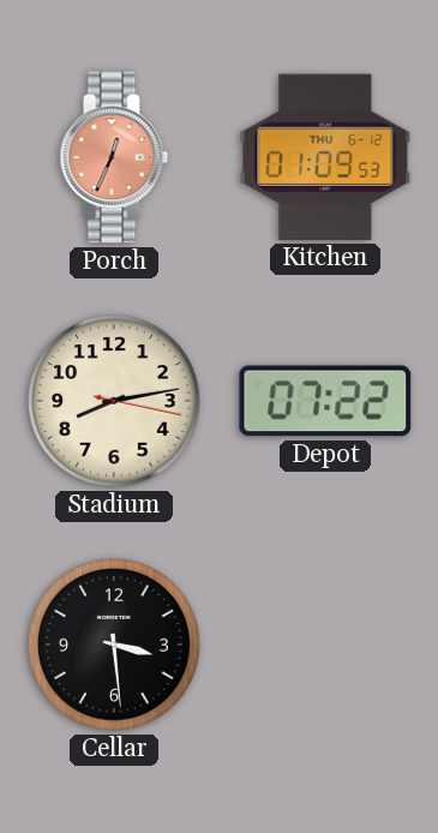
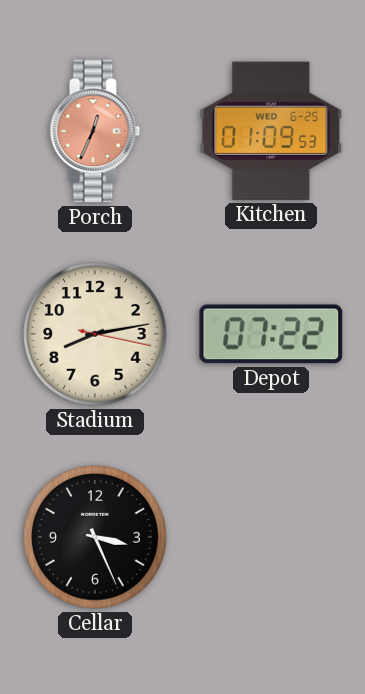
Kitchen date: THU 6-12 -> WED 6-25 (271, 131)
Cellar: 3:29 -> 3:26 (95, 537)
